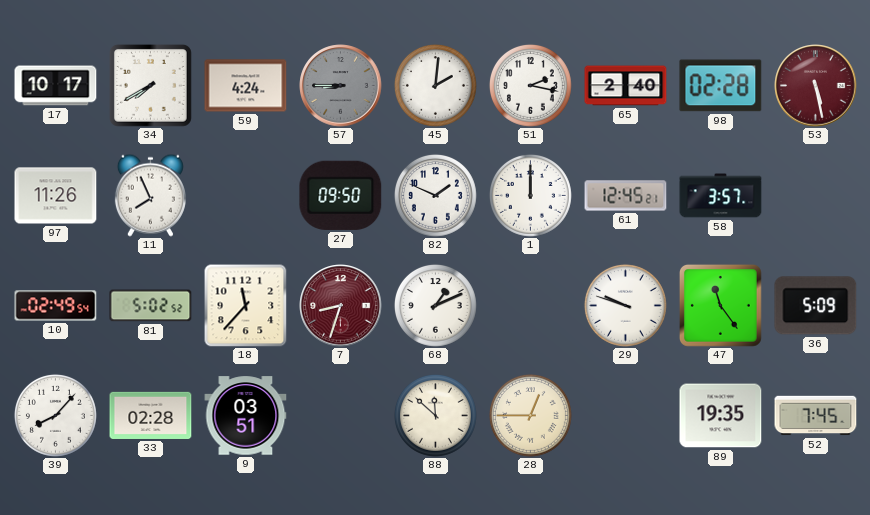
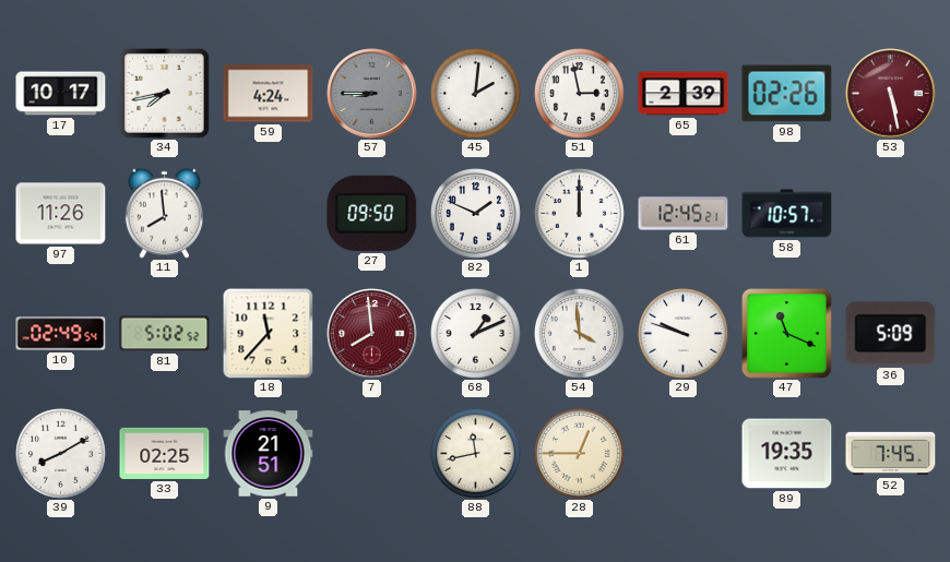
34: 7:40 -> 7:43 (164, 93)
51: 2:17 -> 2:58 (579, 93)
65: 2:40 -> 2:39 (684, 94)
98: 02:28 -> 02:26 (787, 94)
11: 7:56 -> 7:59 (164, 213)
58: 3:57 -> 10:57 (787, 214)
7: 8:33 -> 7:59 (372, 334)
54: none -> 3:59 (579, 333)
47: 11:24 -> 11:19 (786, 333)
39: 8:07 -> 8:10 (60, 453)
33: 02:28 -> 02:25 (165, 453)
9: 03:51 -> 21:51 (269, 454)
88: 11:52 -> 11:43 (475, 453)
